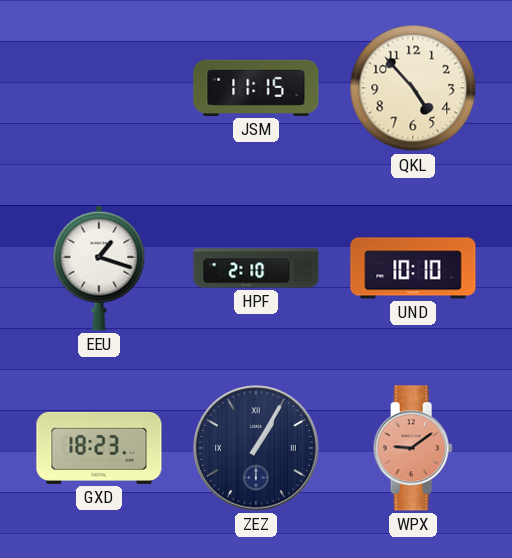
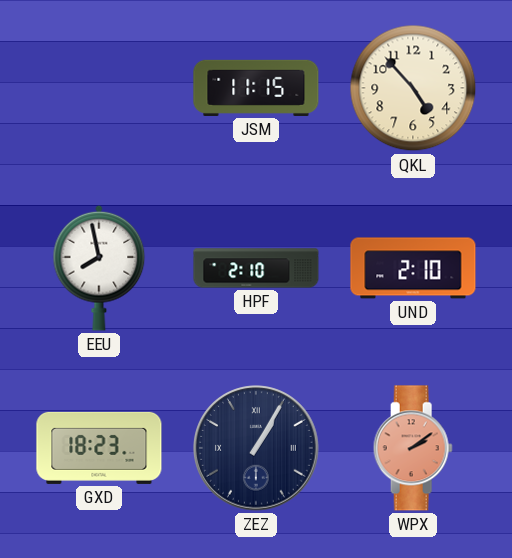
EEU: 1:18 -> 7:58 (99, 268)
UND: 10:10 -> 2:10 (413, 268)
WPX: 9:09 -> 2:09 (413, 448)
